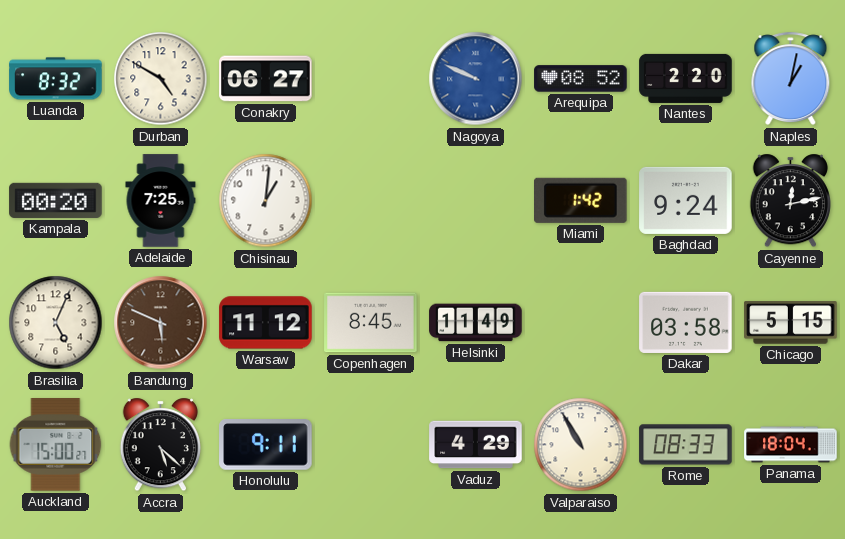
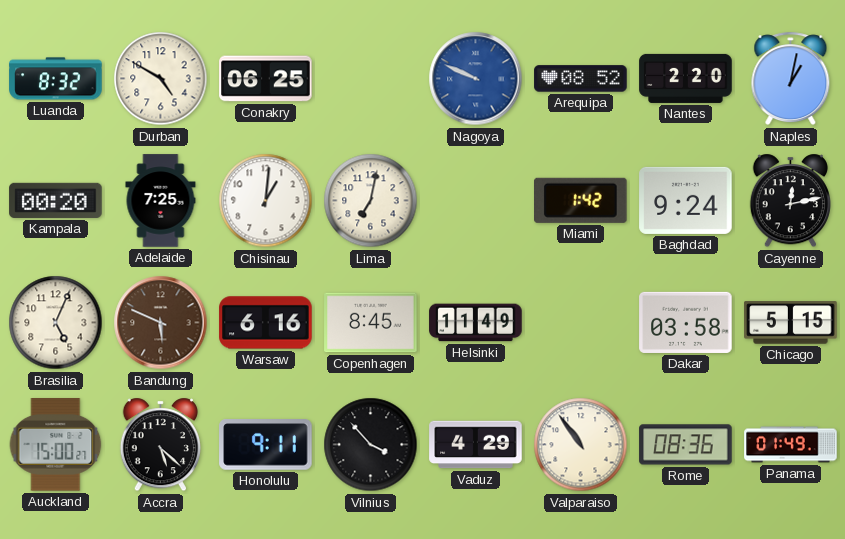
Conakry: 06:27 -> 06:25 (266, 79)
Lima: none -> 7:02 (371, 201)
Warsaw: 11:12 -> 6:16 (266, 323)
Vilnius: none -> 3:53 (371, 445)
Valparaiso: 10:55 -> 10:54 (581, 445)
Rome: 08:33 -> 08:36 (686, 445)
Panama: 18:04 -> 01:49 (791, 445)
